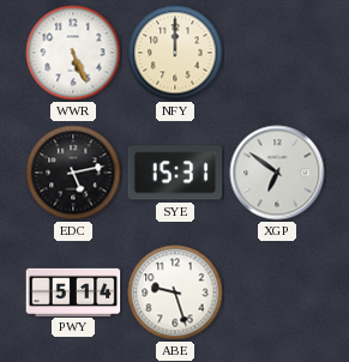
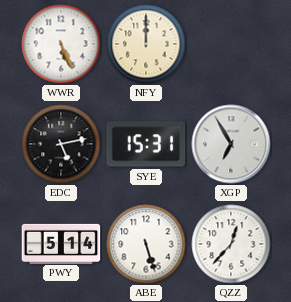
XGP: 6:51 -> 6:55 (231, 144)
ABE: 9:27 -> 5:27 (146, 244)
QZZ: none -> 12:37 (231, 244)
